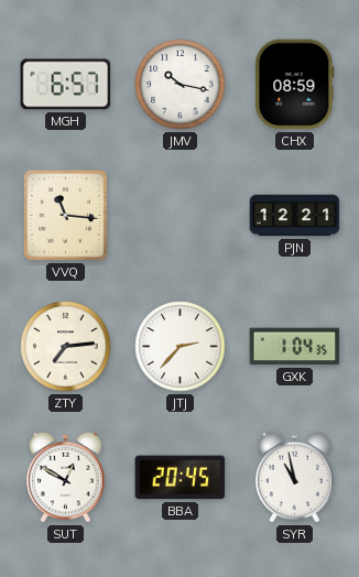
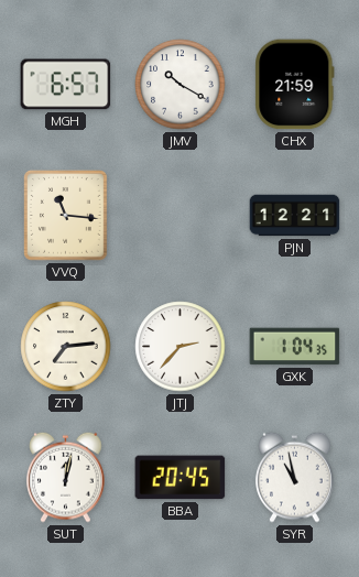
JMV: 10:17 -> 10:20 (181, 85)
CHX: 08:59 -> 21:59 (295, 85)
SUT: 12:50 -> 12:02 (66, 477)
